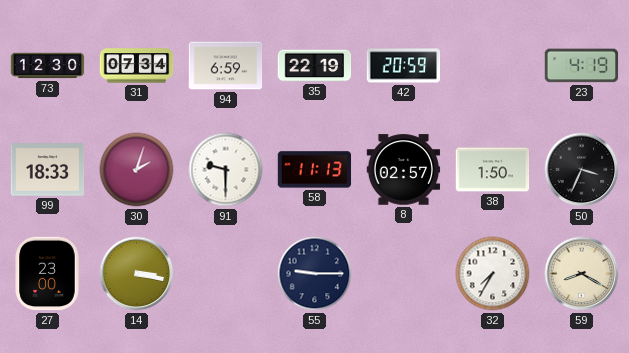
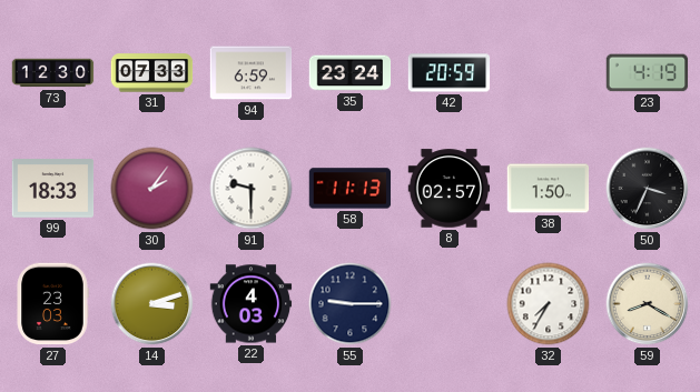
31: 07:34 -> 07:33 (152, 73)
35: 22:19 -> 23:24 (351, 73)
30: 2:03 -> 2:06 (152, 189)
27: 23:00 -> 23:03 (52, 304)
14: 3:17 -> 3:12 (152, 304)
22: none -> 4:03 (252, 304)
